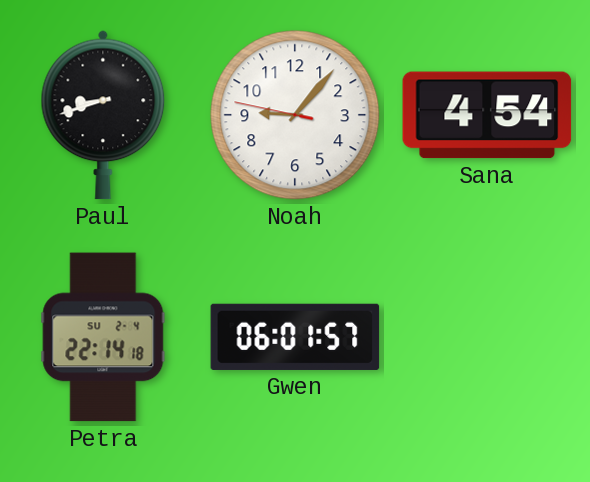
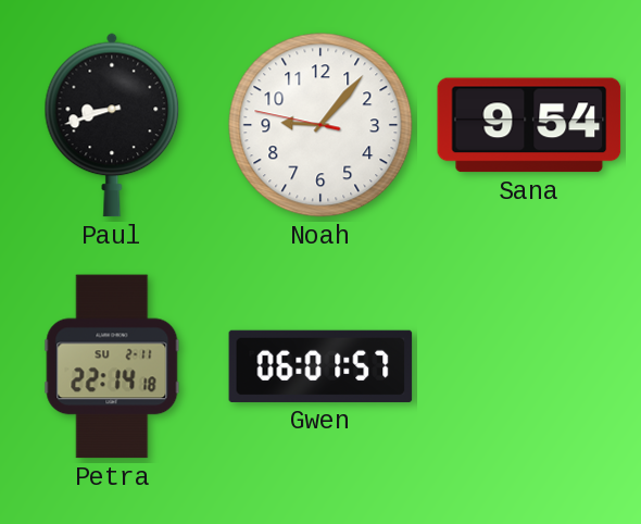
Sana: 4:54 -> 9:54 (529, 125)
Petra date: SU 2-4 -> SU 2-11 (112, 366)
